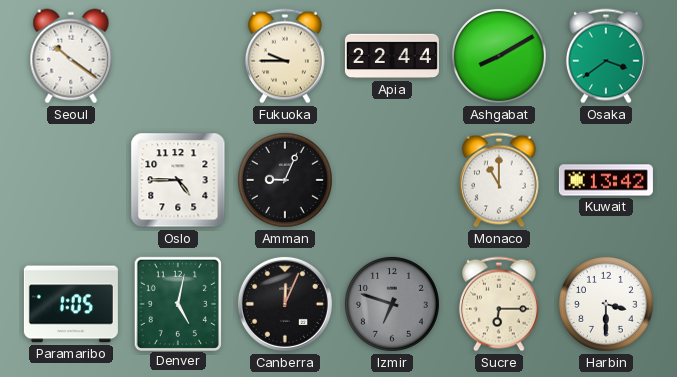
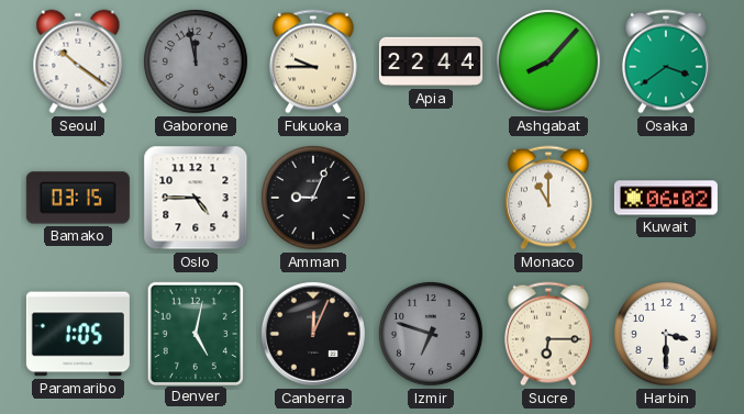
Gaborone: none -> 11:58 (196, 61)
Ashgabat: 8:10 -> 8:07 (548, 61)
Bamako: none -> 03:15 (78, 198)
Kuwait: 13:42 -> 06:02 (666, 198)
